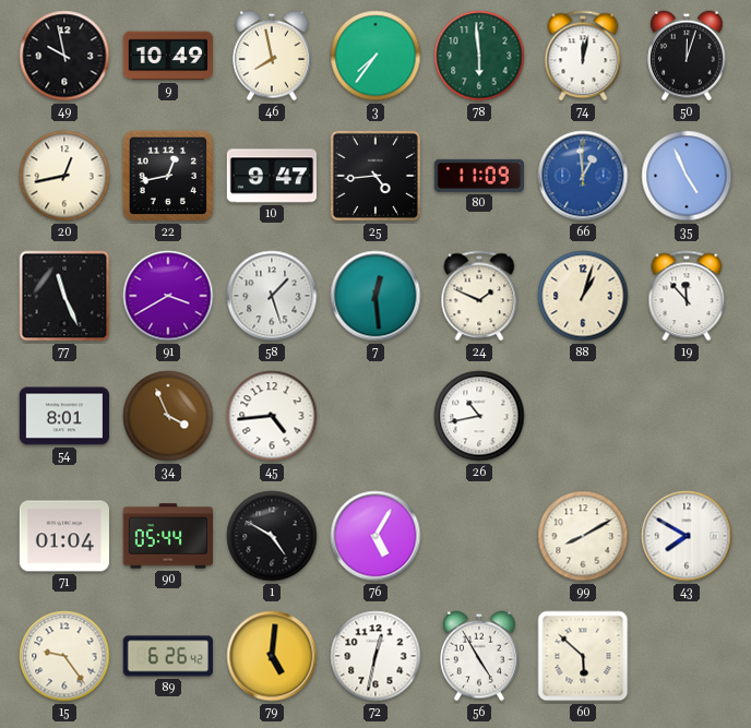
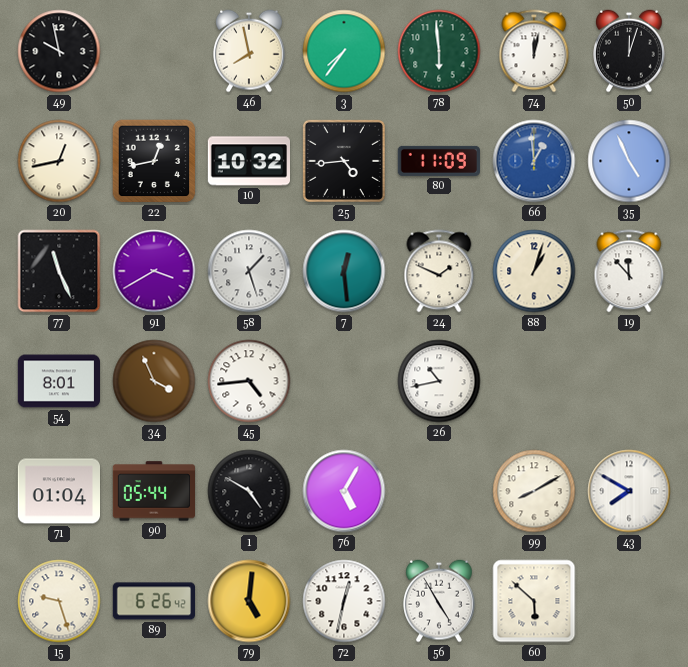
9: 10:49 -> none (167, 56)
10: 9:47 -> 10:32 (248, 161)
15: 9:24 -> 9:27 (59, 601)
